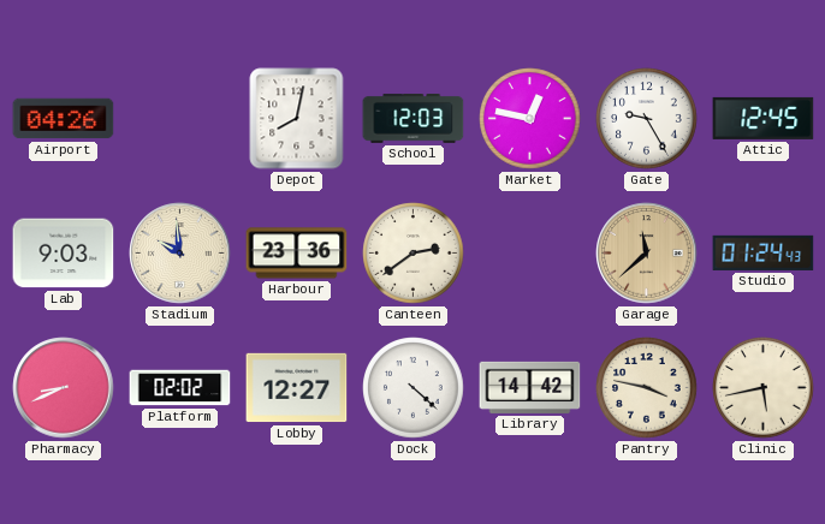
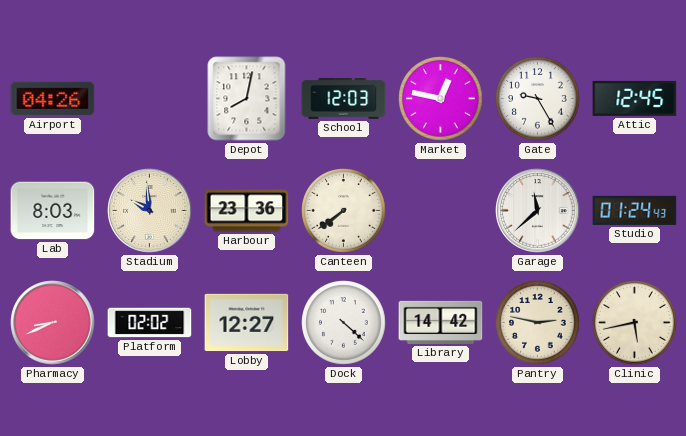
Lab: 9:03 -> 8:03 (53, 211)
Canteen: 2:39 -> 7:39 (344, 211)
Garage dial: champagne -> white (538, 211)
Pantry: 3:47 -> 2:47 (538, 323)
